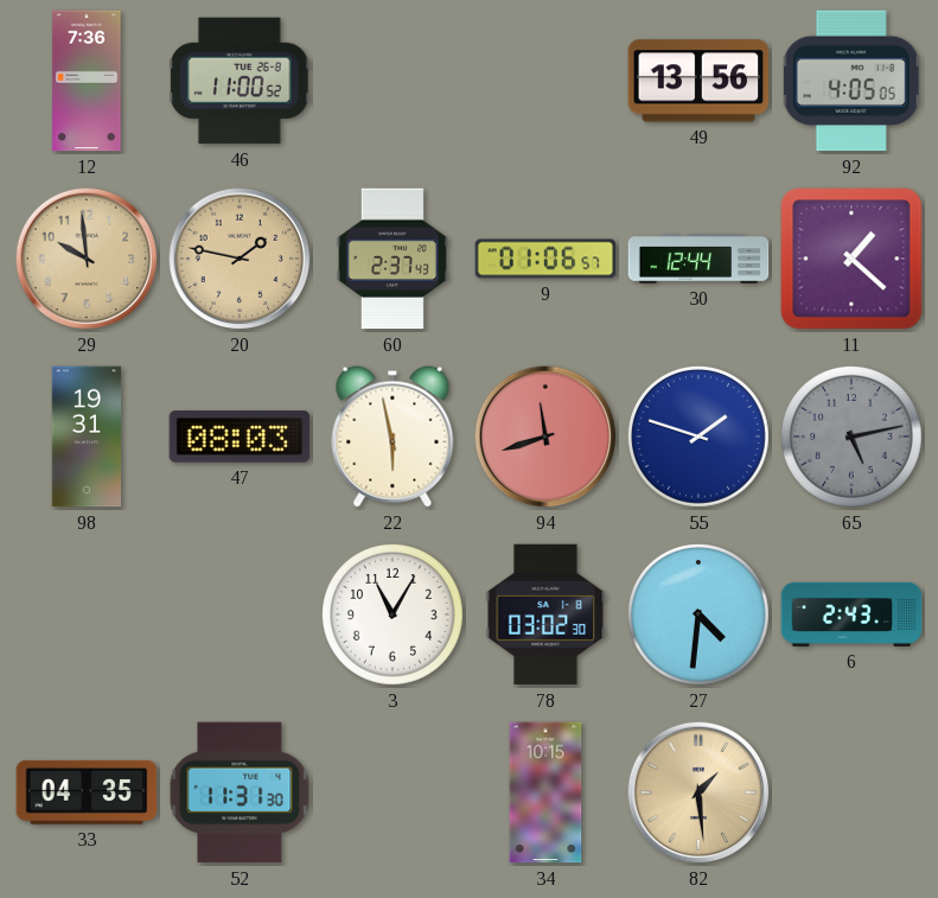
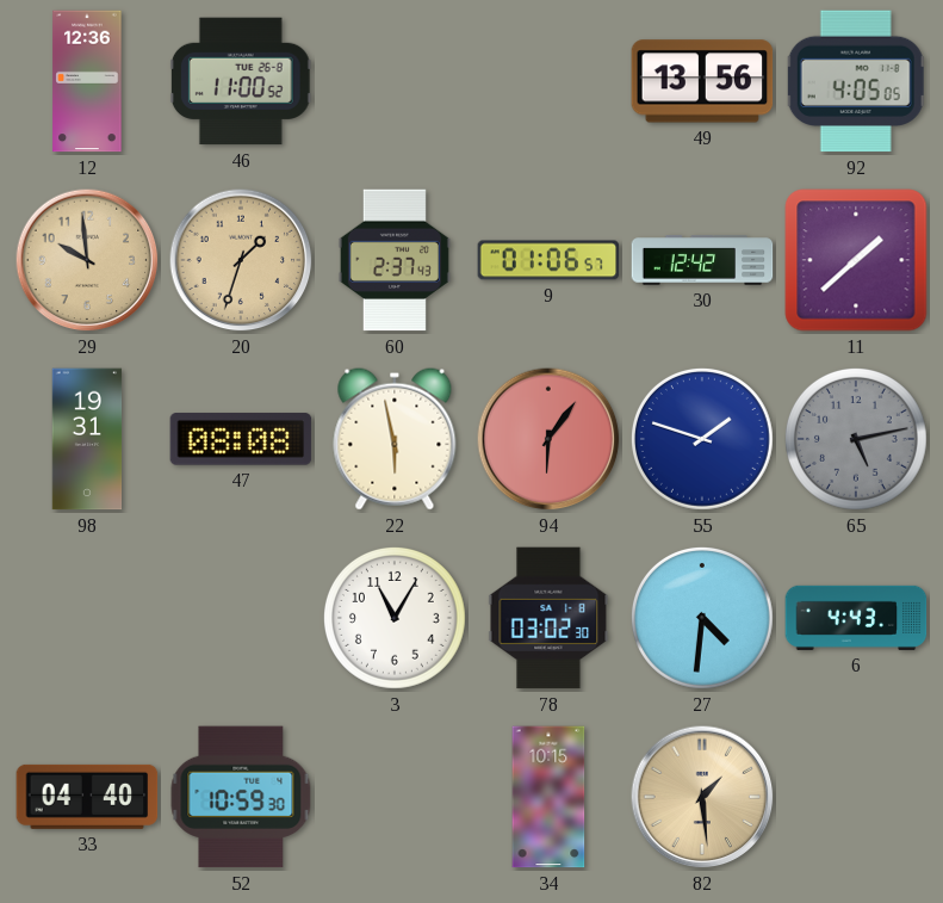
12: 7:36 -> 12:36 (87, 81)
20: 1:47 -> 1:33 (241, 260)
30: 12:44 -> 12:42 (702, 260)
11: 1:22 -> 1:38 (856, 260)
47: 08:03 -> 08:08 (241, 439)
94: 11:42 -> 6:06 (548, 439)
6: 2:43 -> 4:43 (856, 618)
33: 04:35 -> 04:40 (87, 797)
52: 11:31 -> 10:59 (241, 797)
